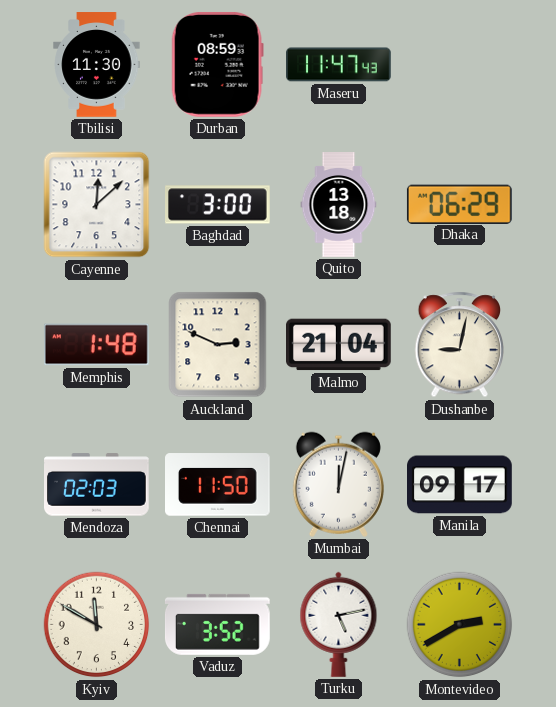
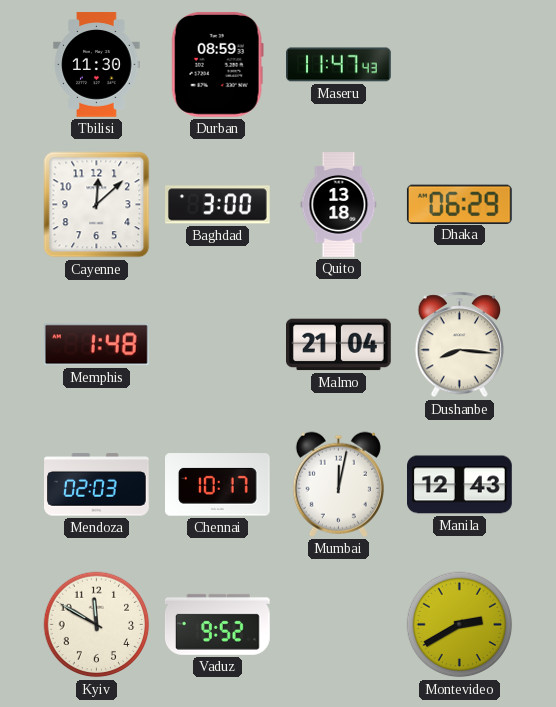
Auckland: 2:49 -> none (218, 345)
Dushanbe: 9:02 -> 8:16 (460, 345)
Chennai: 11:50 -> 10:17 (218, 485)
Manila: 09:17 -> 12:43 (460, 485)
Vaduz: 3:52 -> 9:52 (217, 624)
Turku: 5:13 -> none (339, 624)
